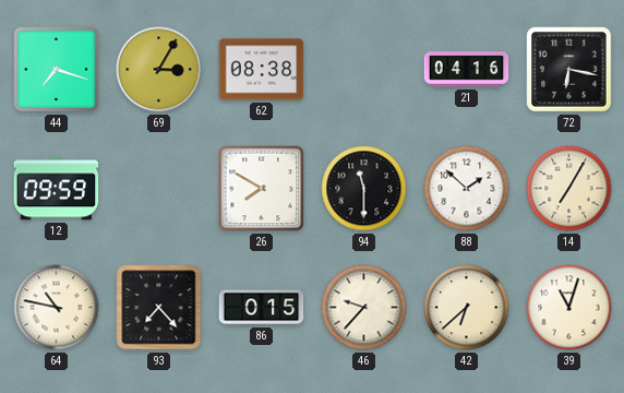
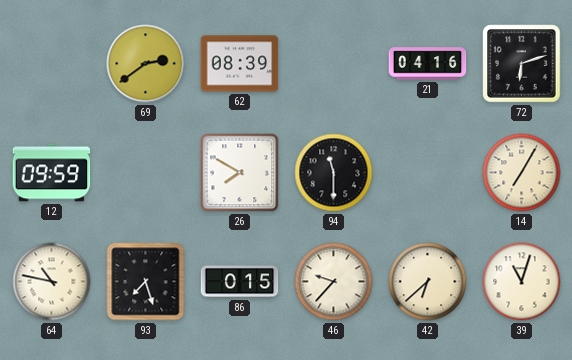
44: 7:18 -> none (56, 69)
69: 3:05 -> 2:39 (146, 64)
62: 08:38 -> 08:39 (240, 64)
72: 6:17 -> 6:12 (522, 64)
88: 1:52 -> none (467, 189)
93: 7:23 -> 7:27 (146, 282)
